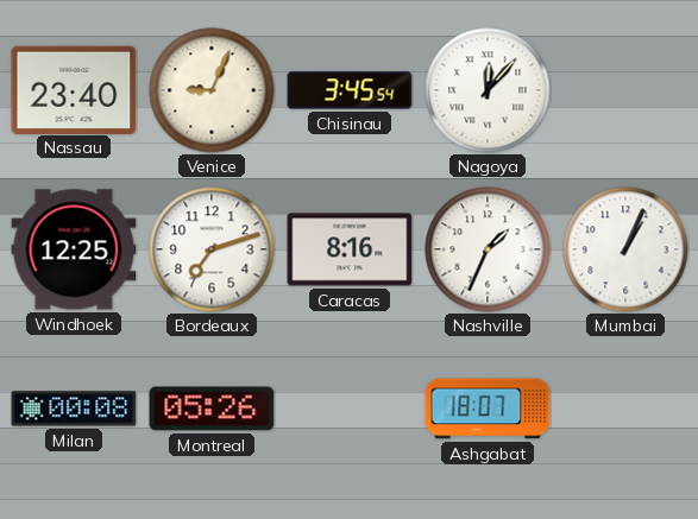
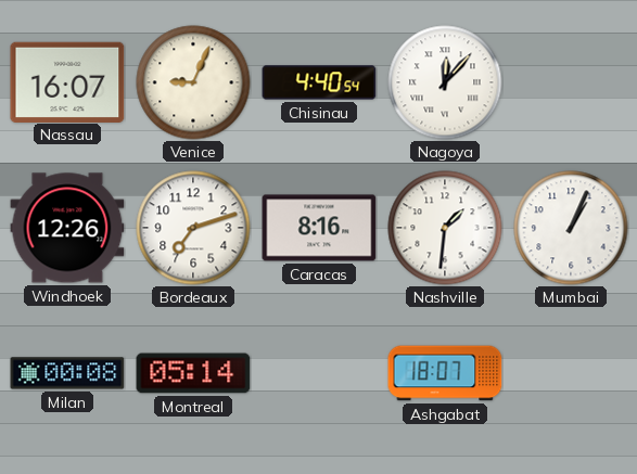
Nassau: 23:40 -> 16:07 (67, 81)
Chisinau: 3:45 -> 4:40 (319, 82)
Windhoek: 12:25 -> 12:26 (67, 228)
Nashville: 1:34 -> 1:31 (445, 228)
Montreal: 05:26 -> 05:14 (193, 373)
